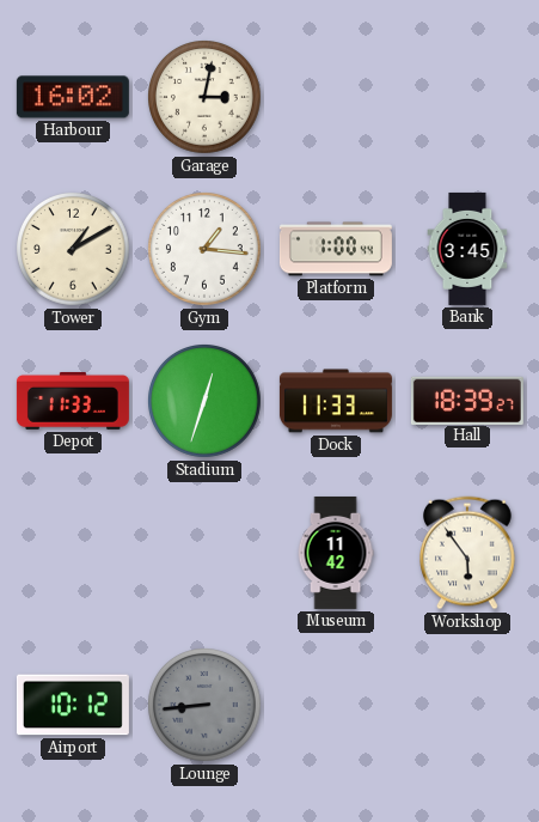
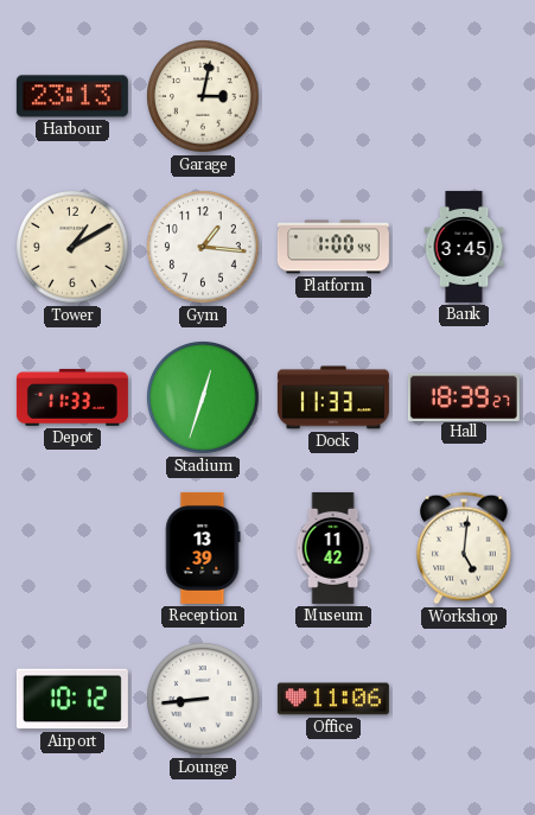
Harbour: 16:02 -> 23:13 (72, 96)
Reception: none -> 13:39 (203, 548)
Workshop: 5:54 -> 5:01 (465, 548)
Lounge dial: grey -> white (204, 700)
Office: none -> 11:06 (333, 699)
